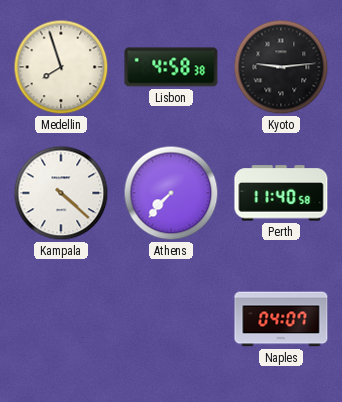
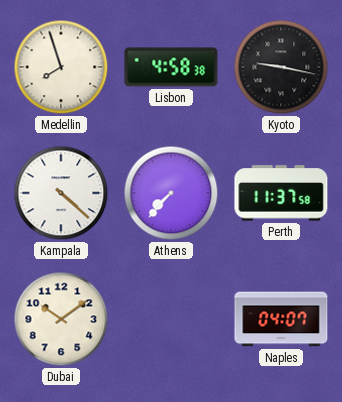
Kyoto: 9:14 -> 9:17 (281, 67)
Perth: 11:40 -> 11:37 (281, 193)
Dubai: none -> 10:09 (61, 319)
